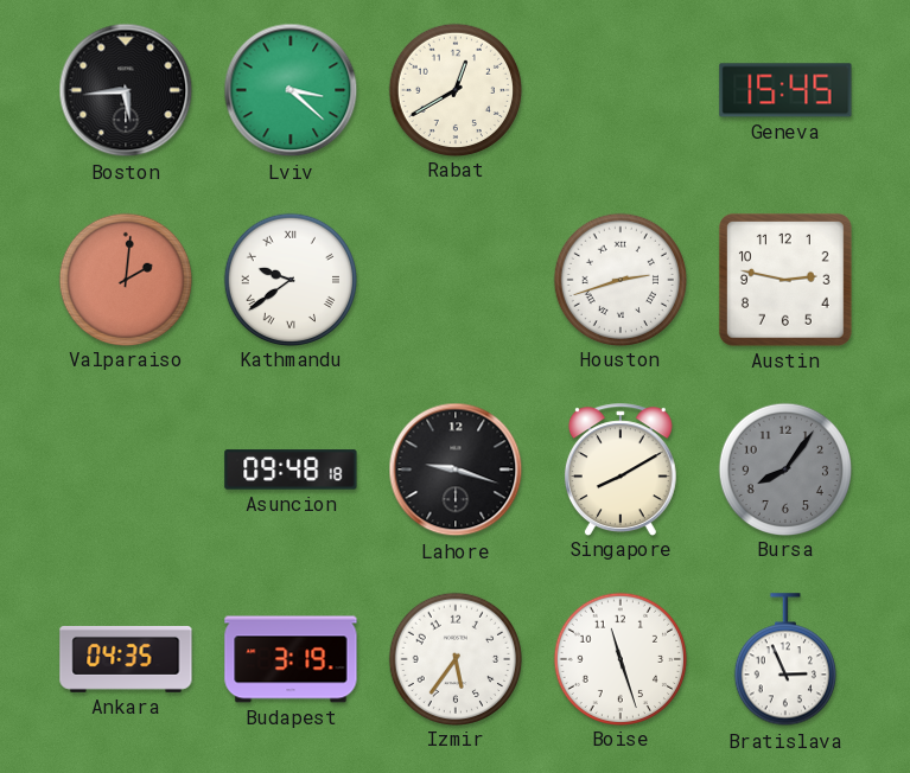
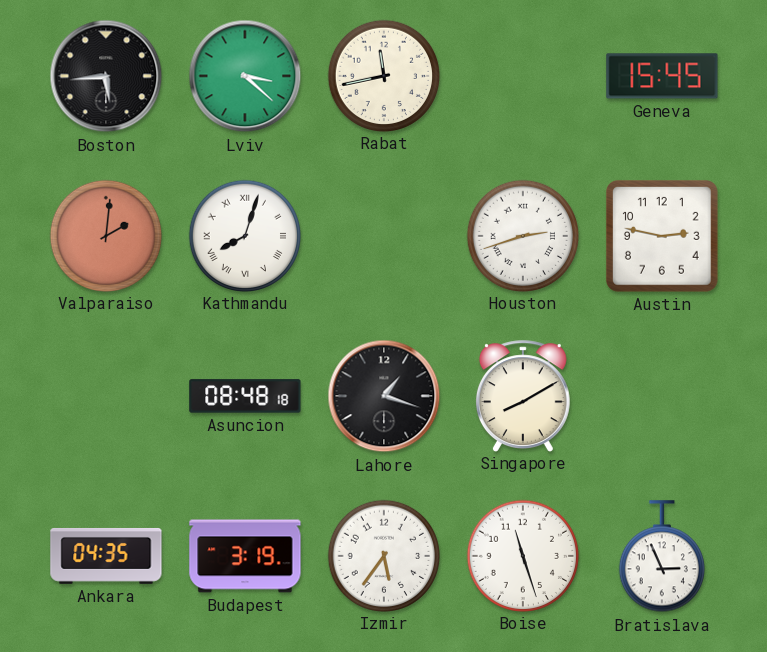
Rabat: 12:40 -> 11:43 (383, 75)
Kathmandu: 9:39 -> 8:03 (244, 235)
Asuncion: 09:48 -> 08:48 (245, 396)
Lahore: 9:18 -> 1:18 (384, 396)
Bursa: 8:06 -> none (784, 468)
